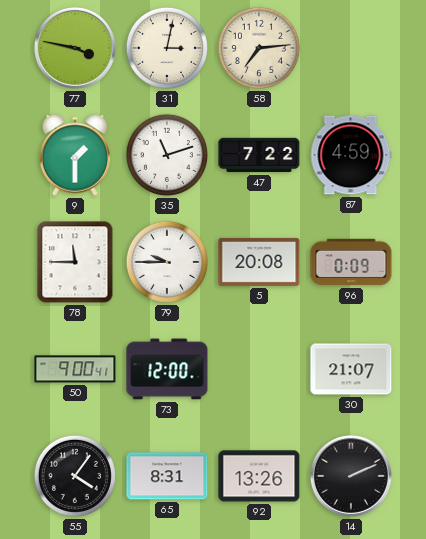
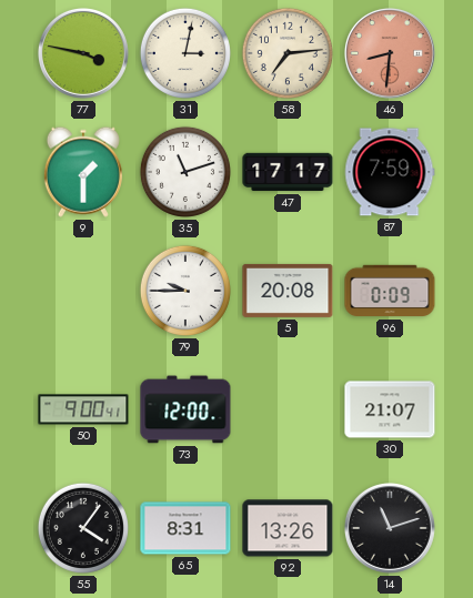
46: none -> 8:31 (390, 53)
47: 7:22 -> 17:17 (288, 172)
87: 4:59 -> 7:59 (390, 172)
78: 11:45 -> none (75, 262)
14: 2:11 -> 11:12 (390, 528)
